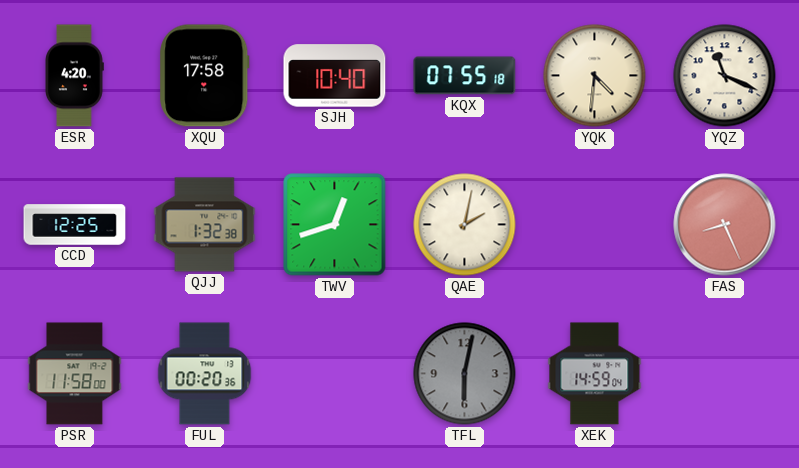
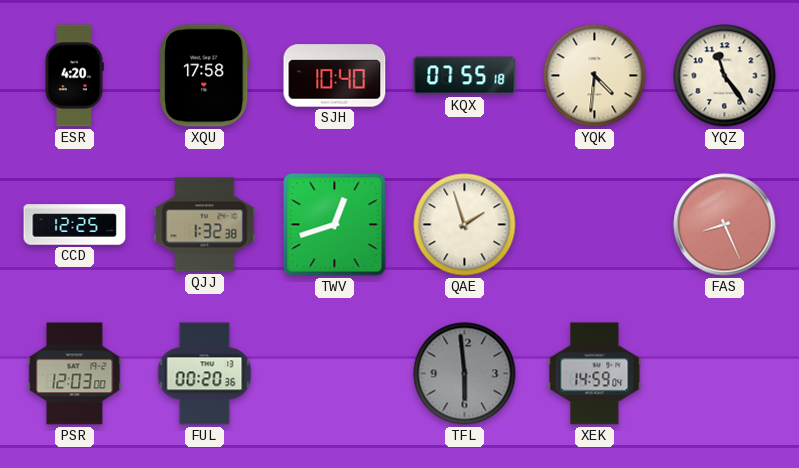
YQZ: 11:19 -> 11:24 (725, 76)
QAE: 2:02 -> 1:57 (465, 225)
PSR: 11:58 -> 12:03 (75, 374)
TFL: 6:02 -> 5:59 (465, 374)
